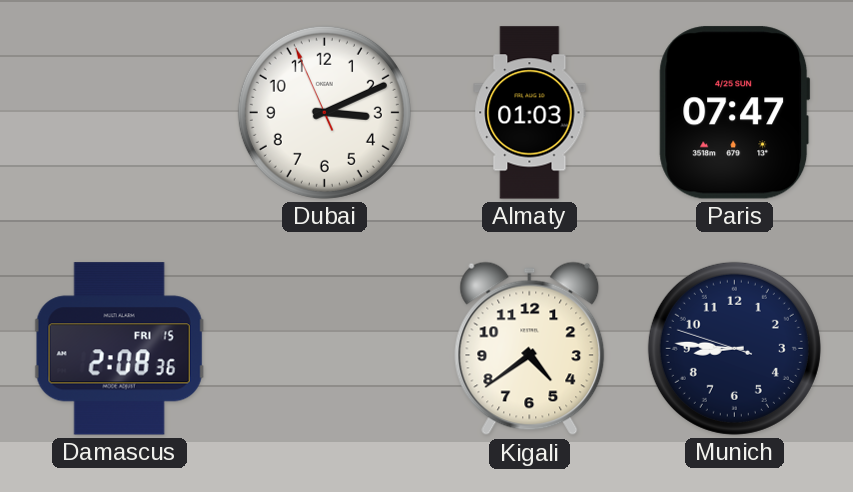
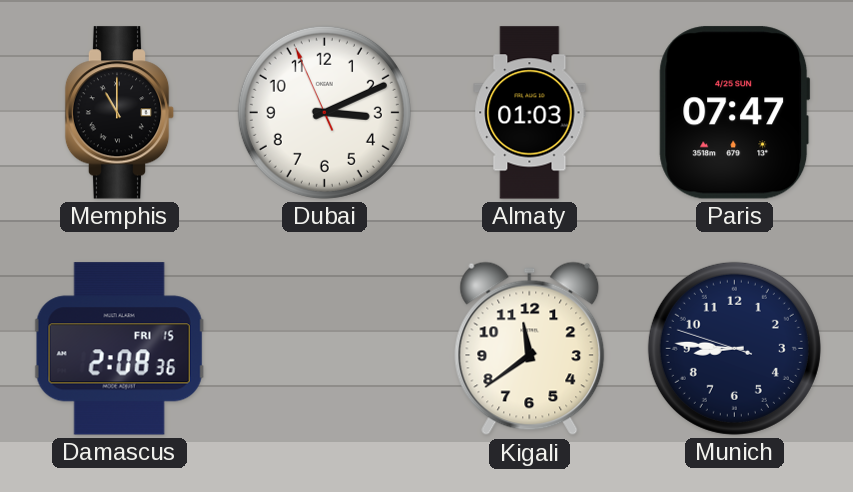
Memphis: none -> 11:00 (120, 113)
Kigali: 4:39 -> 11:39 (530, 349)
